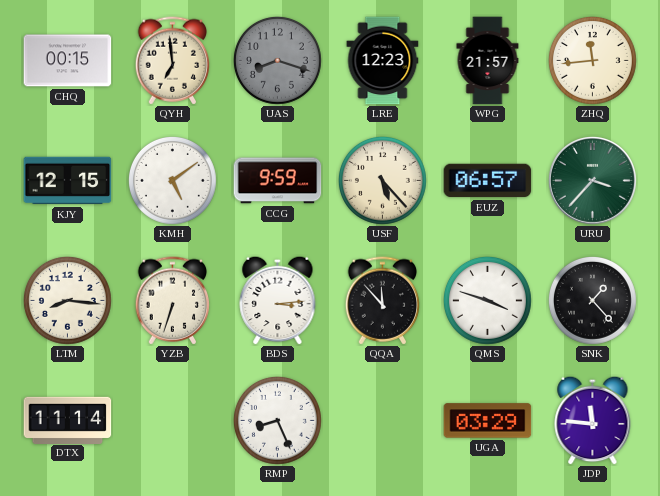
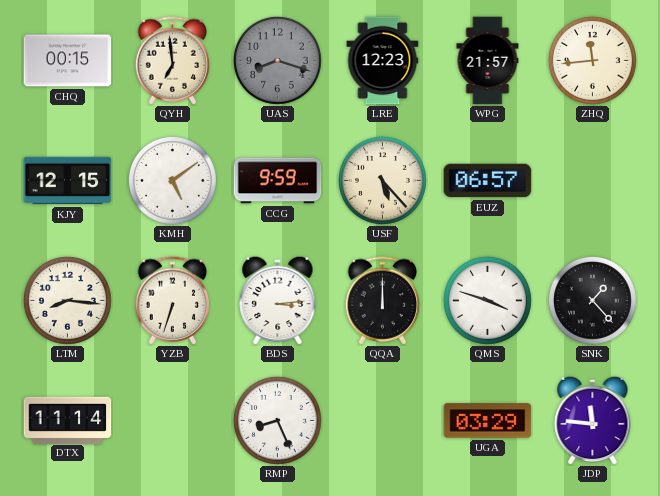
URU: 3:37 -> none (592, 180)
QQA: 11:53 -> 12:00 (383, 301)
